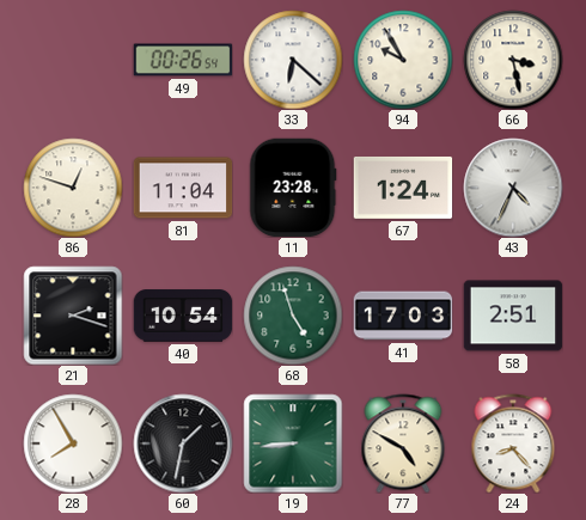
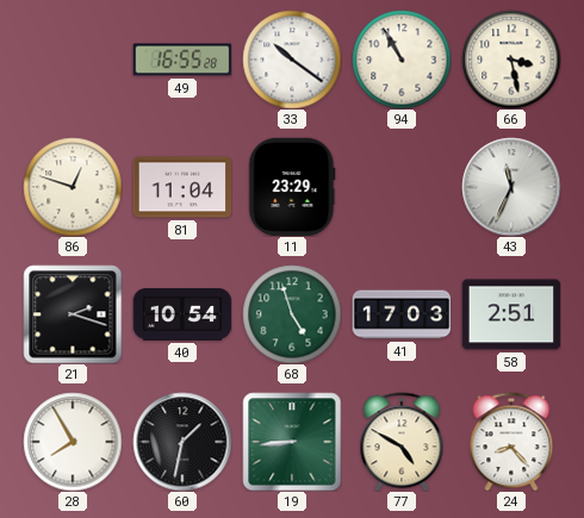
49: 00:26 -> 16:55 (182, 60)
33: 6:22 -> 10:21 (292, 60)
94: 9:55 -> 10:55 (402, 60)
11: 23:28 -> 23:29 (292, 187)
67: 1:24 -> none (403, 188)
43: 4:34 -> 11:34 (511, 187)
